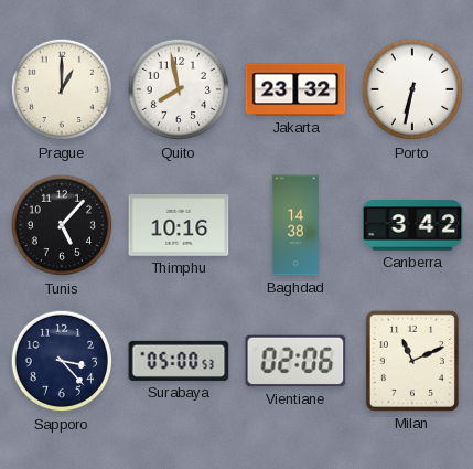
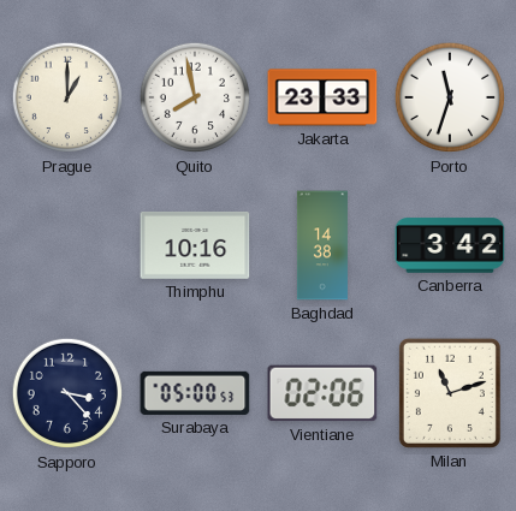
Jakarta: 23:32 -> 23:33 (322, 97)
Porto: 6:32 -> 11:33 (450, 97)
Tunis: 5:07 -> none (62, 225)
Milan: 11:11 -> 11:12 (450, 393)
